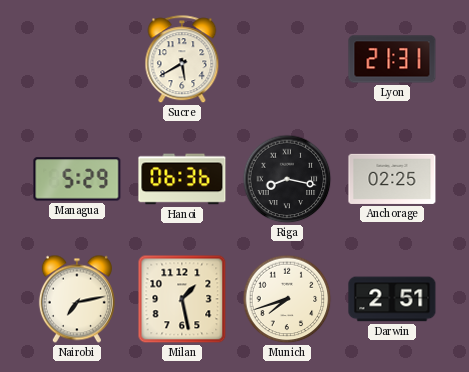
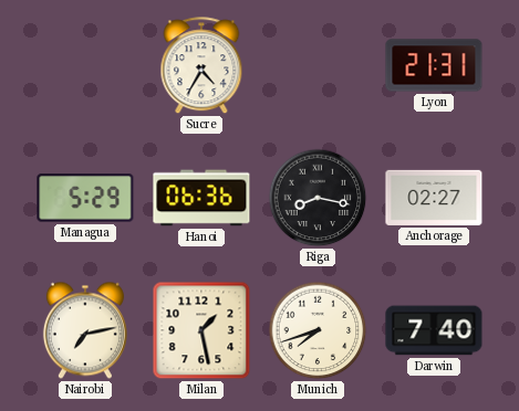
Sucre: 5:40 -> 4:35 (201, 66)
Anchorage: 02:25 -> 02:27 (434, 198)
Darwin: 2:51 -> 7:40 (434, 330)
